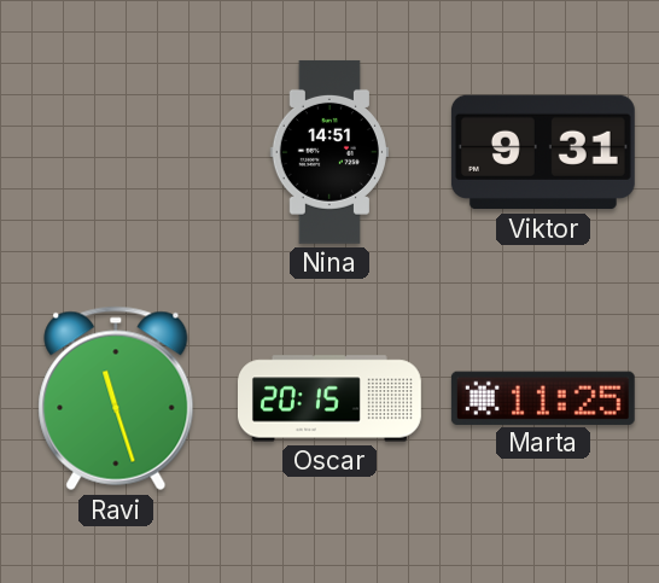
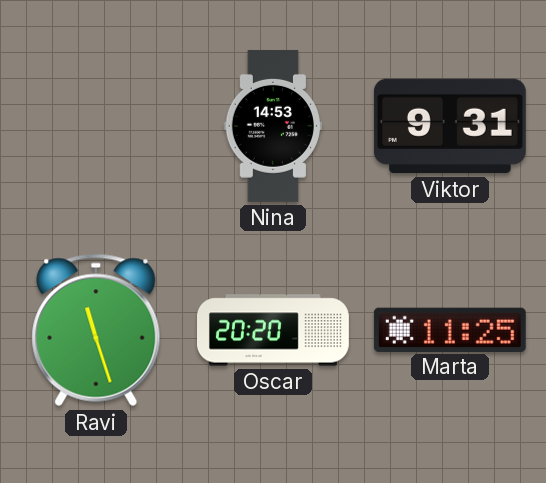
Nina: 14:51 -> 14:53 (273, 126)
Oscar: 20:15 -> 20:20 (274, 330)
